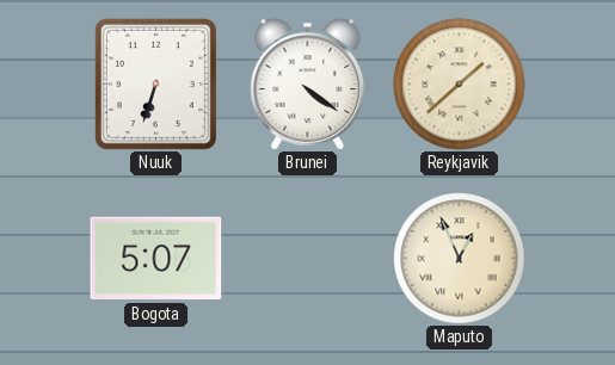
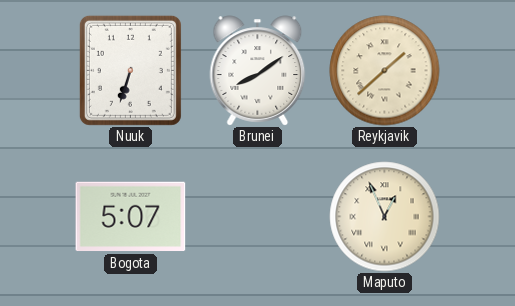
Brunei: 4:21 -> 8:09 (258, 71)
